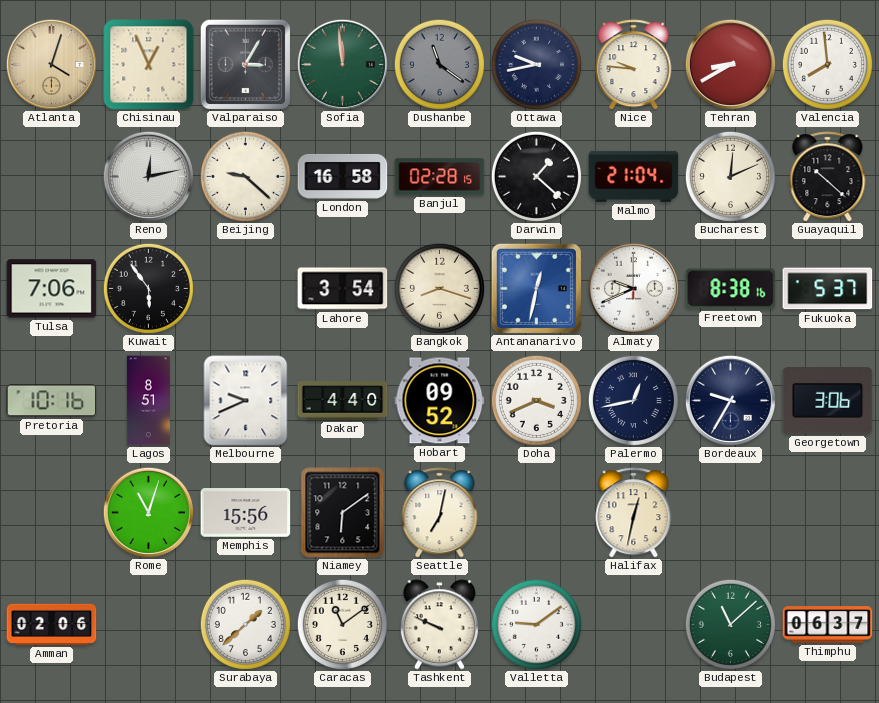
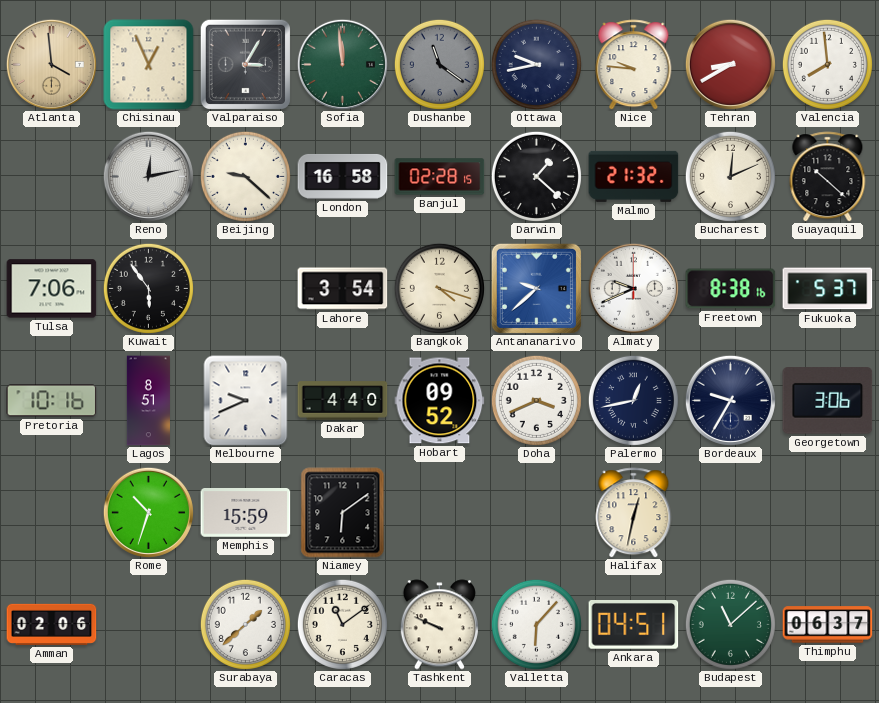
Atlanta: 4:03 -> 3:59 (51, 64)
Malmo: 21:04 -> 21:32 (634, 176)
Bangkok: 8:18 -> 4:18 (439, 288)
Antananarivo: 12:32 -> 9:38 (536, 288)
Rome: 11:03 -> 10:33 (148, 512)
Memphis: 15:56 -> 15:59 (246, 513)
Seattle: 7:02 -> none (440, 513)
Valletta: 9:09 -> 6:07 (536, 624)
Ankara: none -> 04:51 (634, 625)
